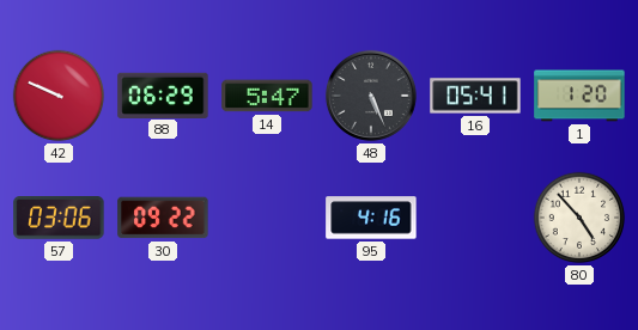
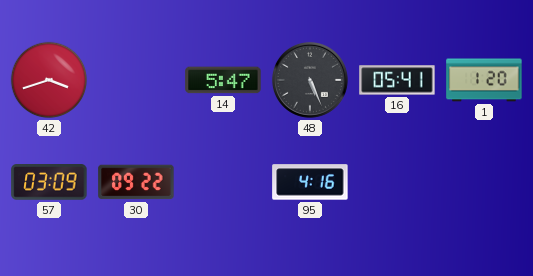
42: 9:49 -> 3:42 (49, 80)
88: 06:29 -> none (163, 94)
57: 03:06 -> 03:09 (49, 182)
80: 4:53 -> none (579, 218)
